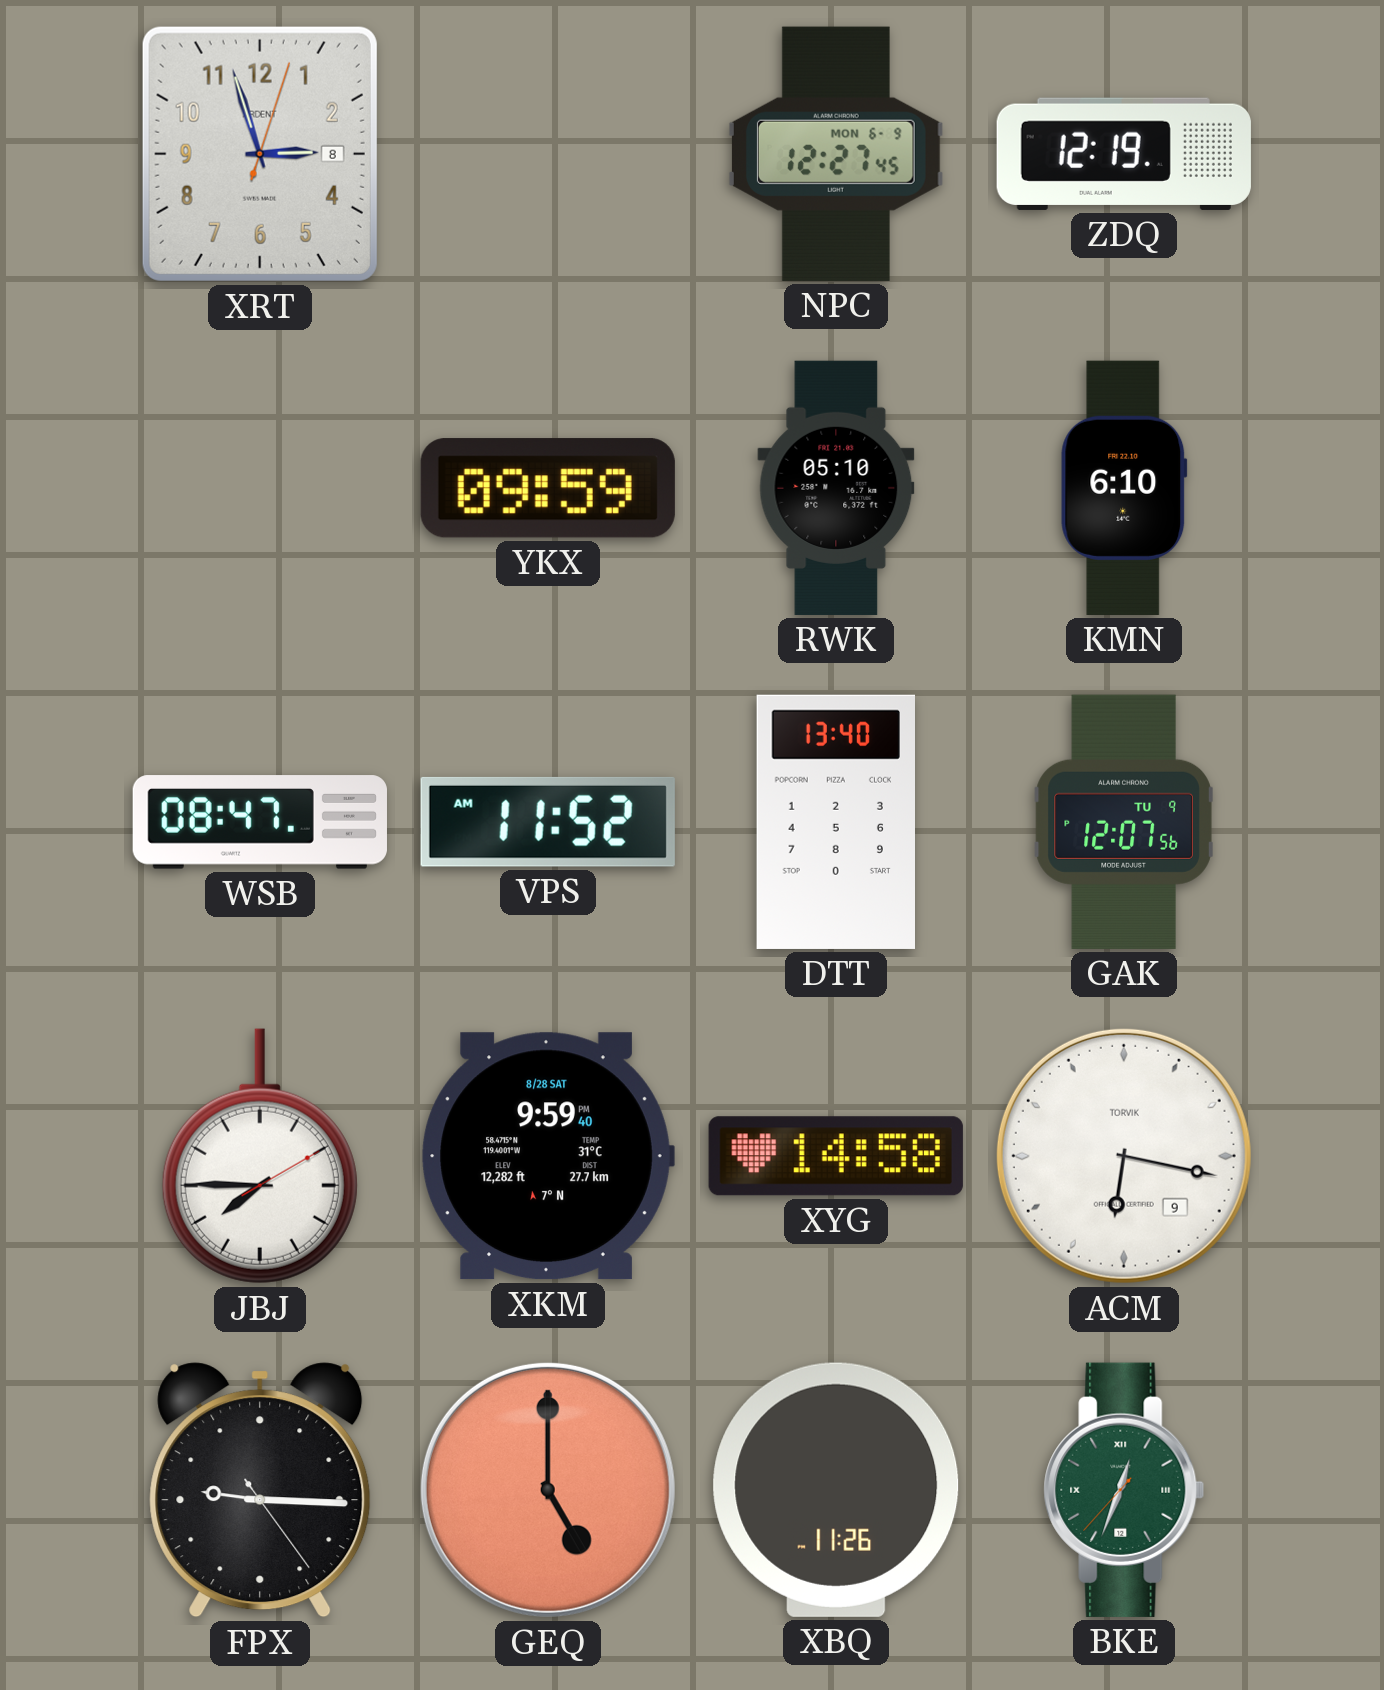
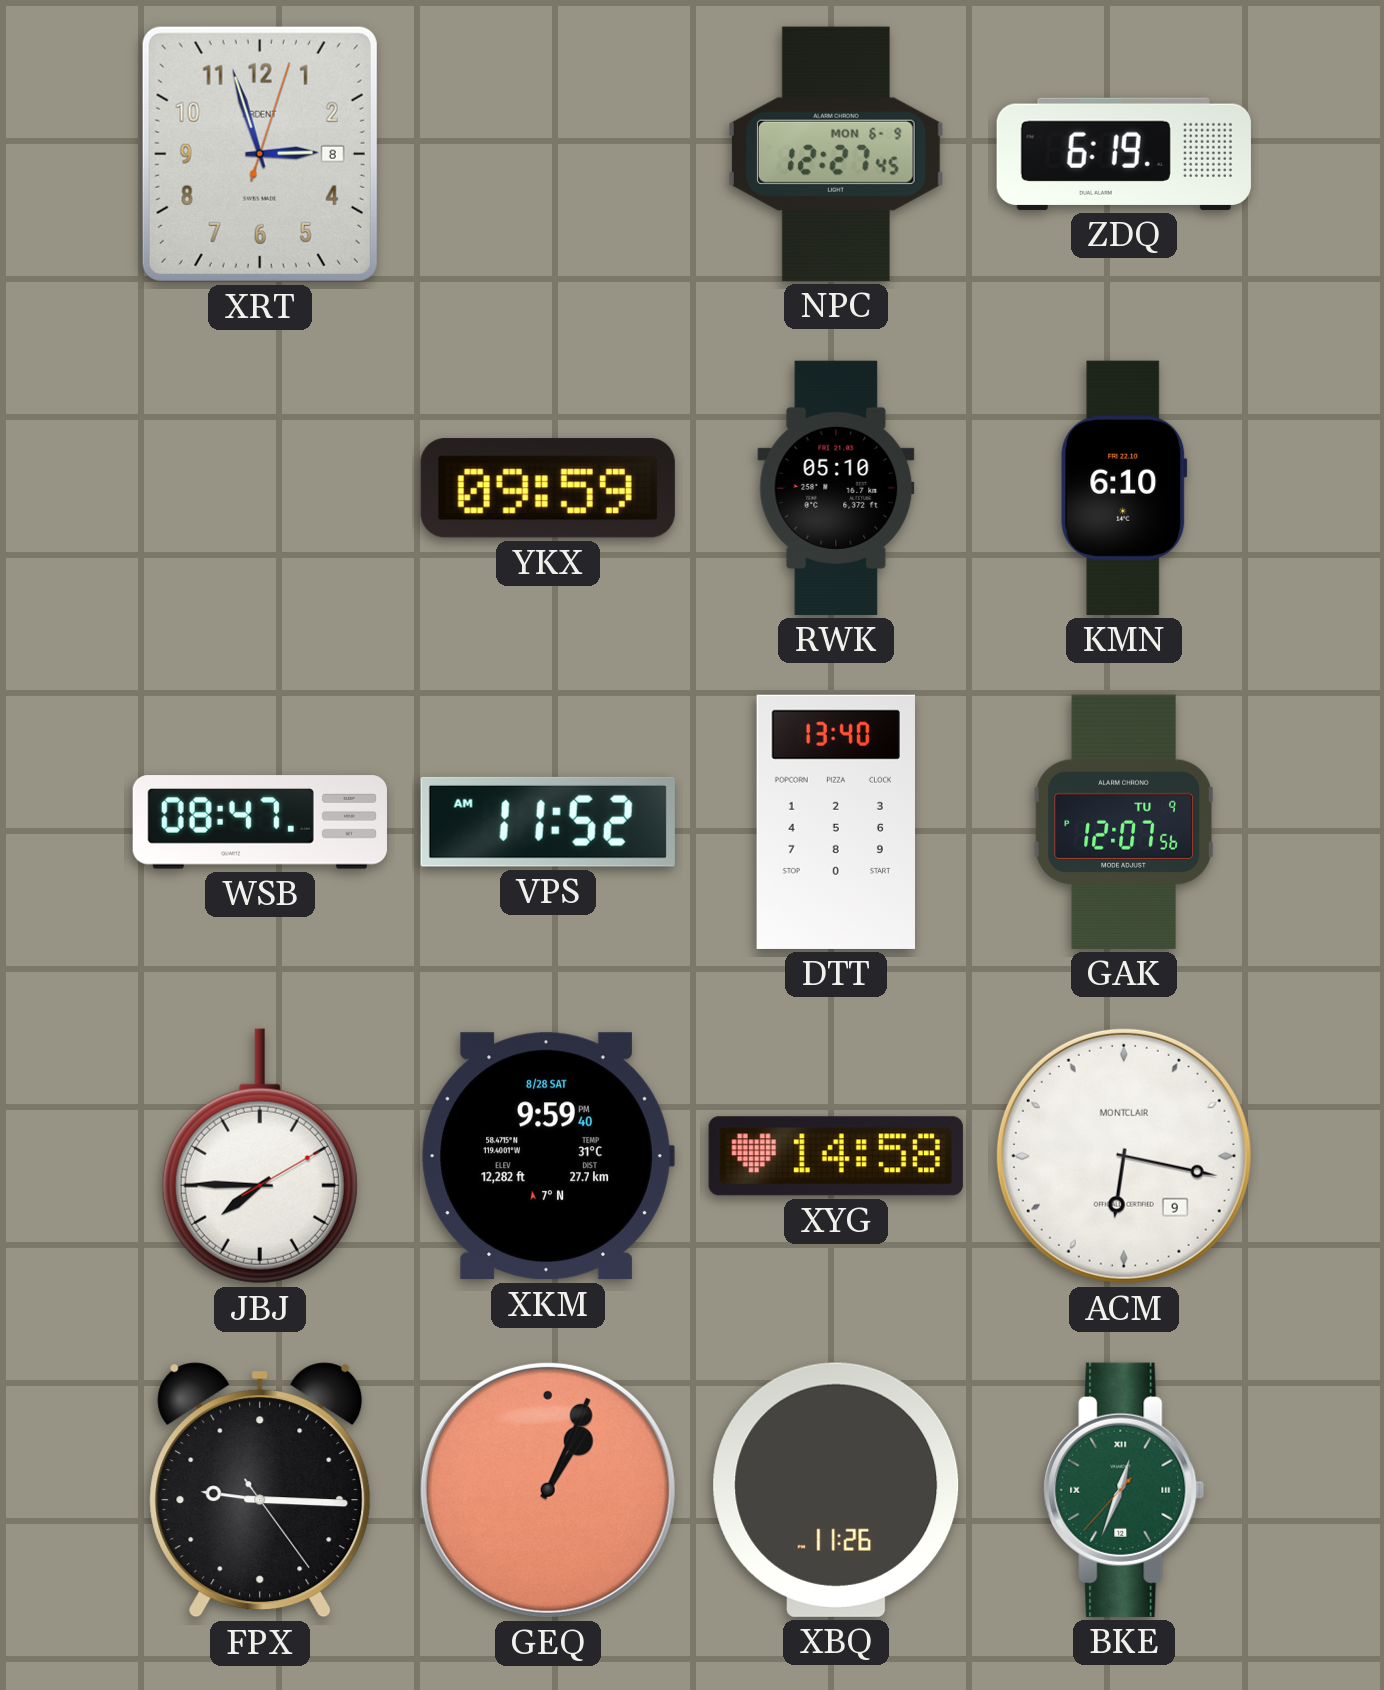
ZDQ: 12:19 -> 6:19 (1124, 154)
ACM brand: TORVIK -> MONTCLAIR (1124, 1156)
GEQ: 5:00 -> 1:04 (548, 1490)
